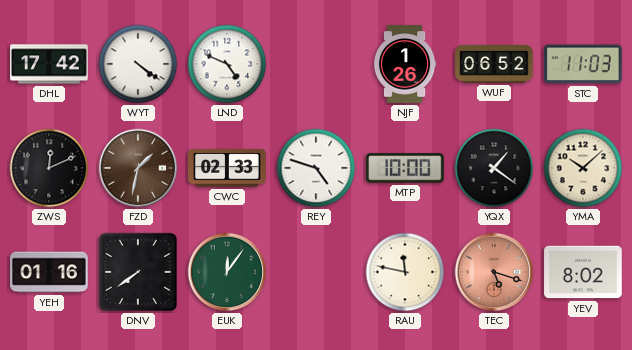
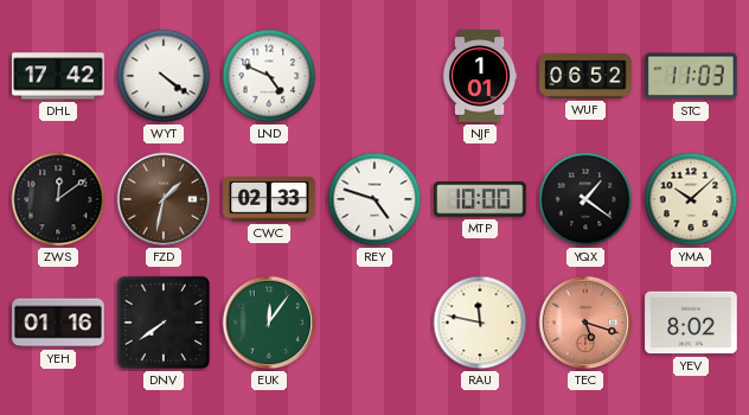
NJF: 1:26 -> 1:01 (480, 76)
ZWS: 12:11 -> 12:09 (58, 199)
